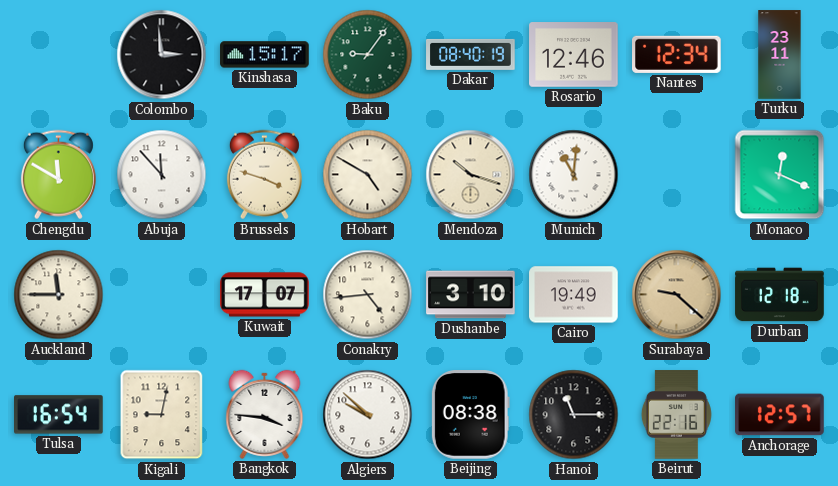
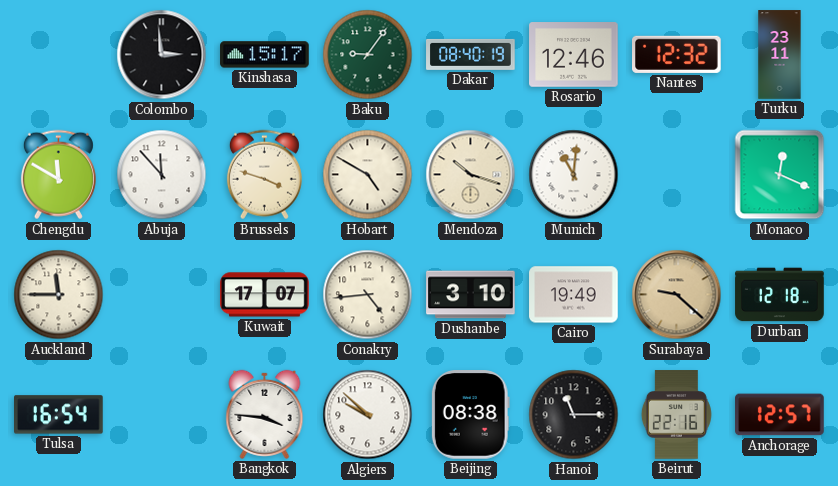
Nantes: 12:34 -> 12:32 (677, 54)
Kigali: 9:02 -> none (162, 415)
